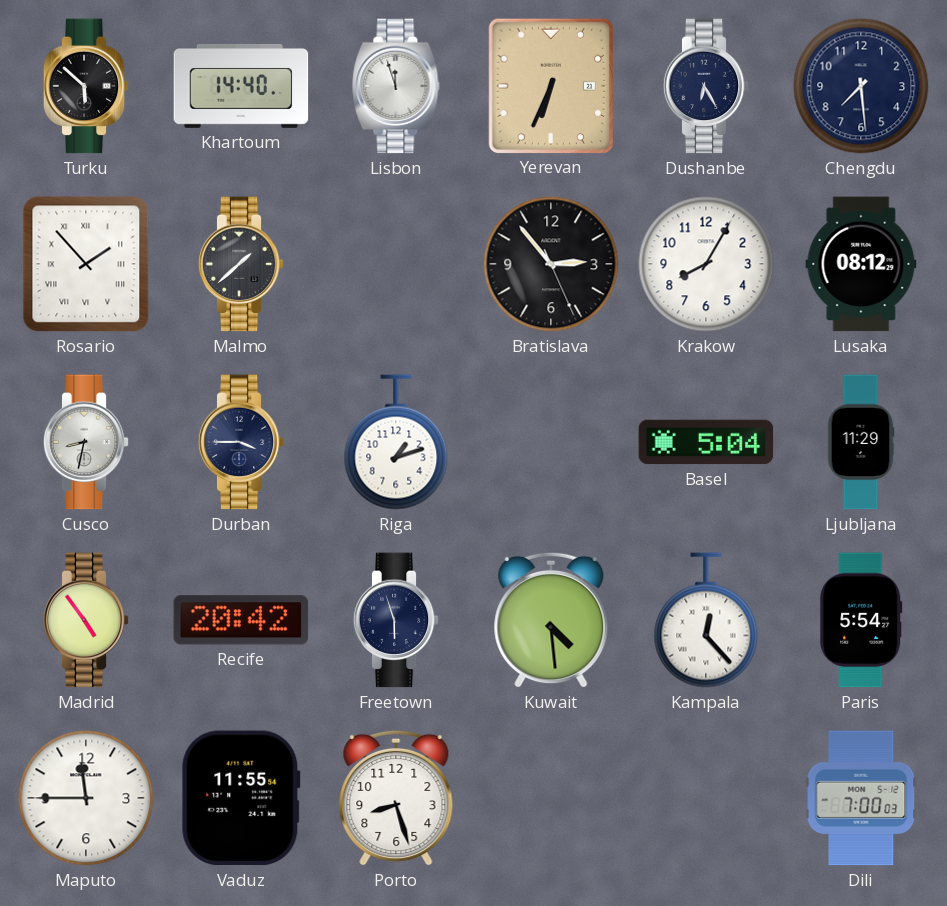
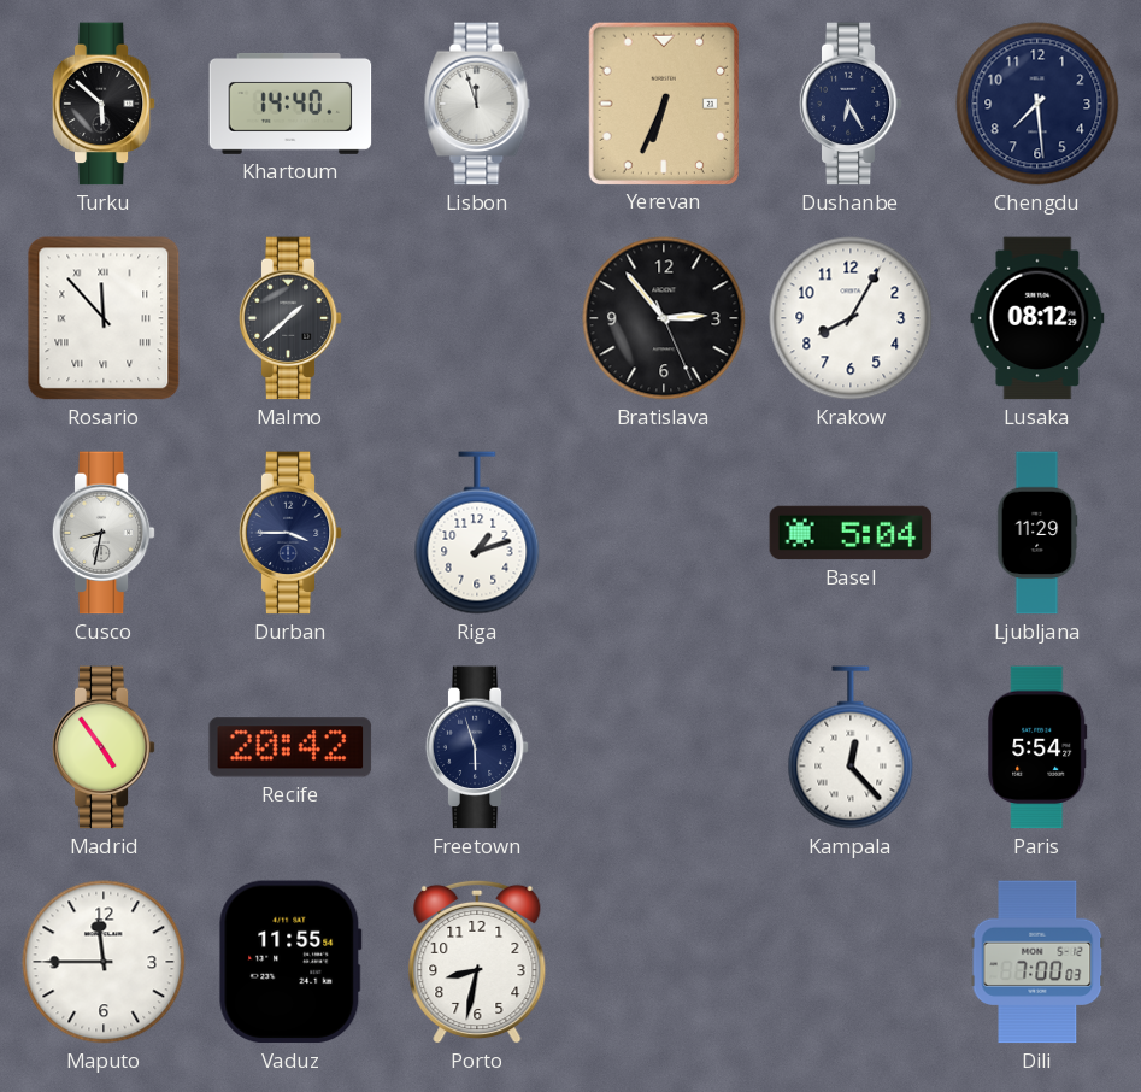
Rosario: 1:53 -> 11:53 (104, 318)
Kuwait: 4:29 -> none (551, 620)
Porto: 8:27 -> 8:32 (477, 962)
